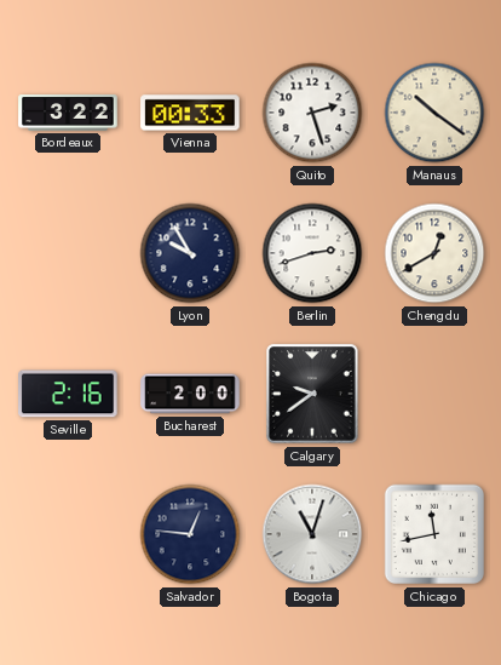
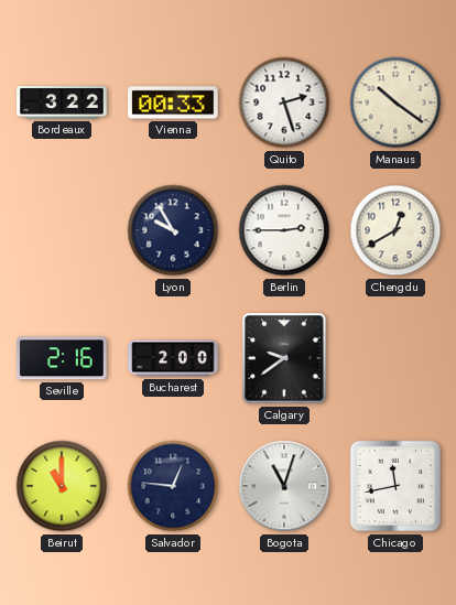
Berlin: 2:42 -> 2:45 (284, 230)
Beirut: none -> 11:00 (62, 486)
